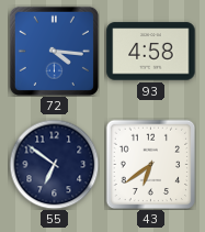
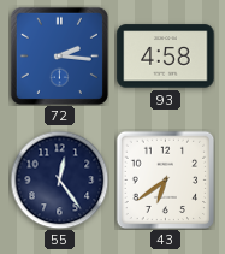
72: 4:16 -> 2:16 (59, 55)
55: 6:51 -> 12:24 (59, 179)
